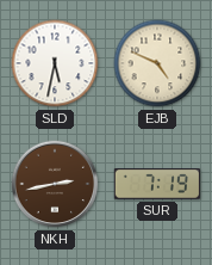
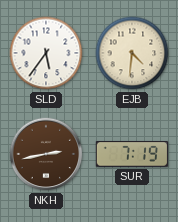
SLD: 5:32 -> 5:36 (46, 53)
EJB: 4:49 -> 4:31 (132, 53)
